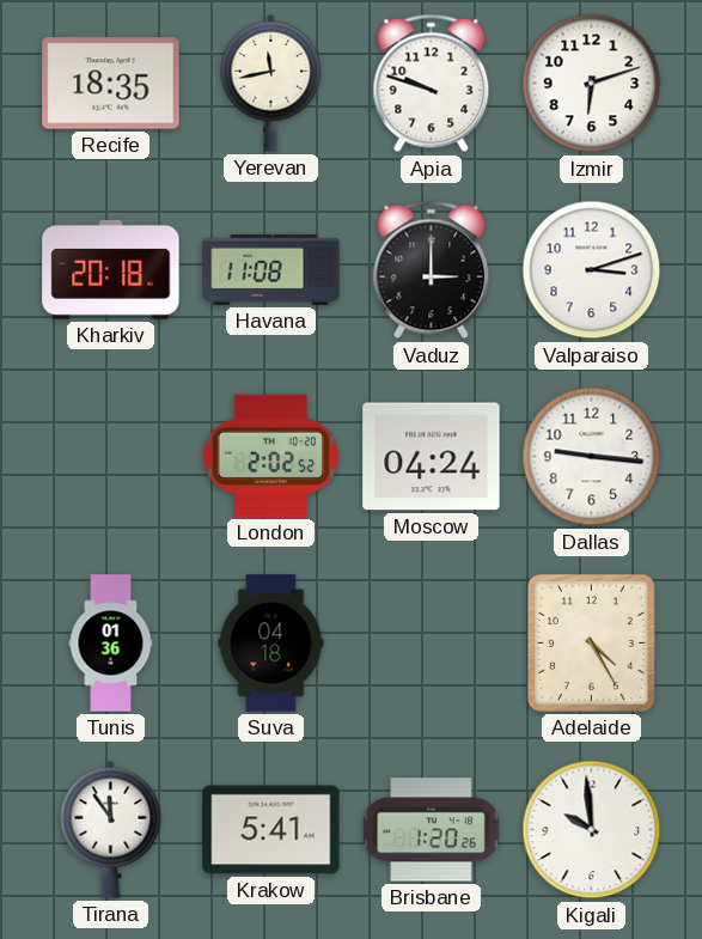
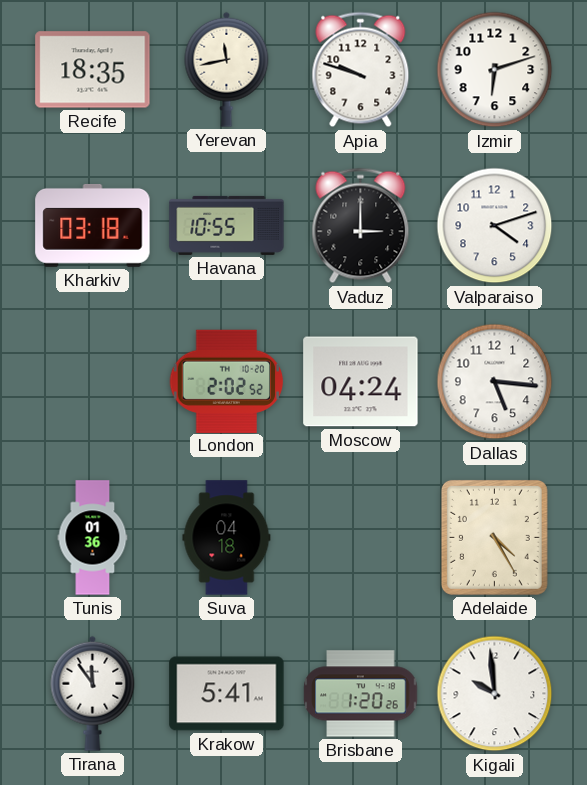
Kharkiv: 20:18 -> 03:18 (93, 225)
Havana: 11:08 -> 10:55 (227, 225)
Valparaiso: 3:12 -> 4:12 (495, 226)
Dallas: 9:16 -> 5:16 (495, 382)
